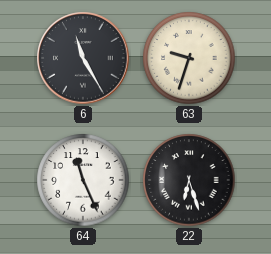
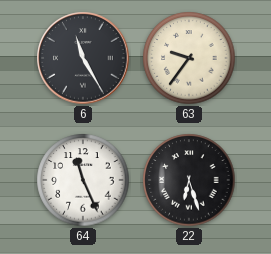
63: 9:33 -> 9:36 (189, 58)
